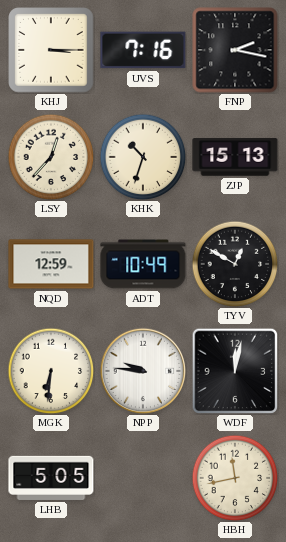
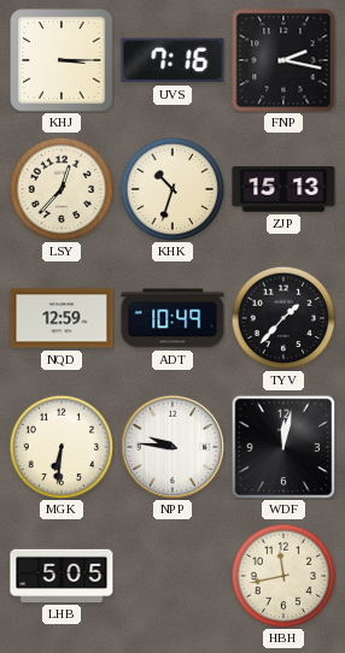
TYV: 12:50 -> 1:37 (283, 318)
